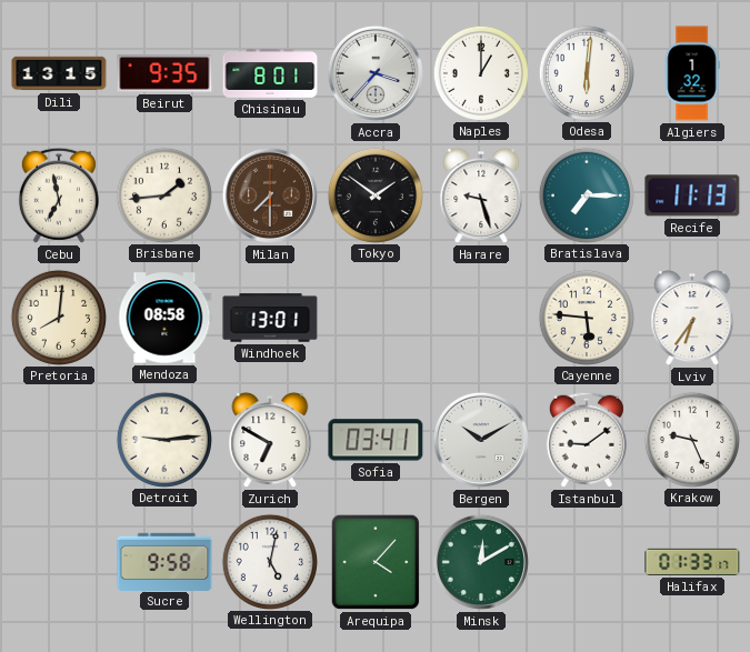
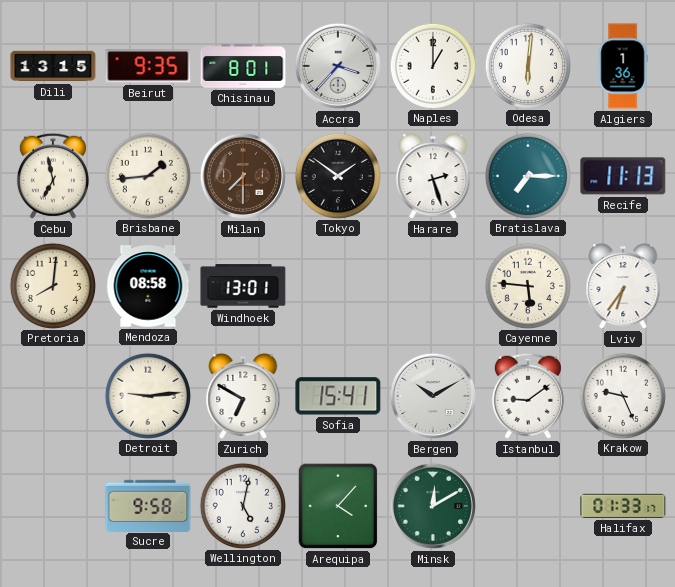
Algiers: 1:32 -> 1:36 (623, 66)
Harare: 9:27 -> 2:27 (433, 176)
Sofia: 03:41 -> 15:41 (338, 396)
